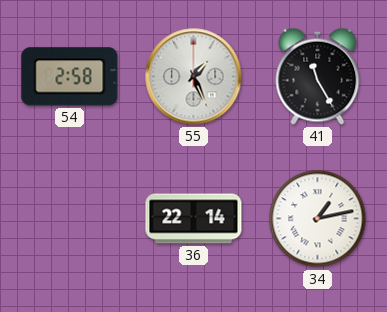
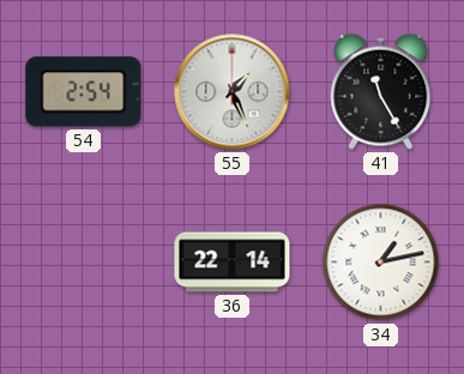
54: 2:58 -> 2:54 (84, 92)
